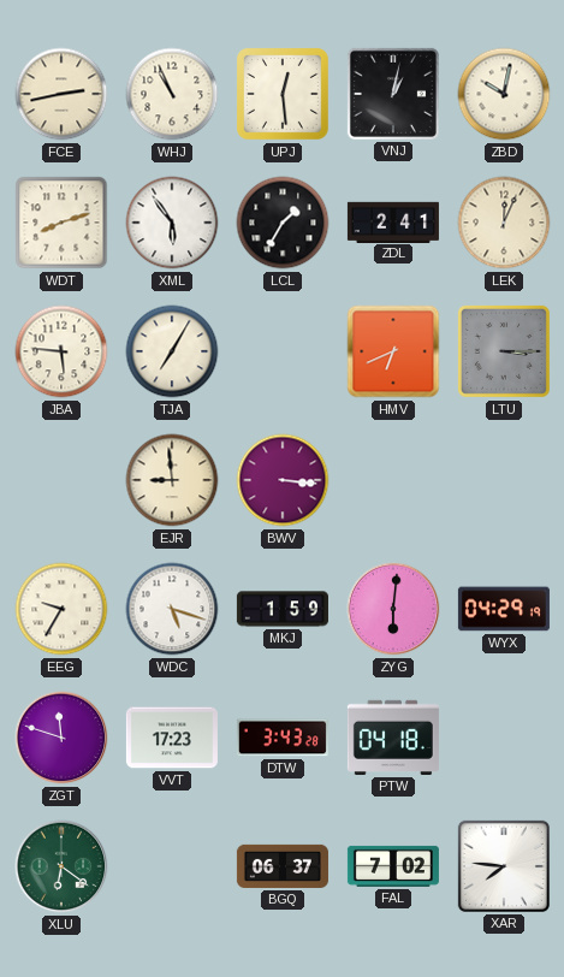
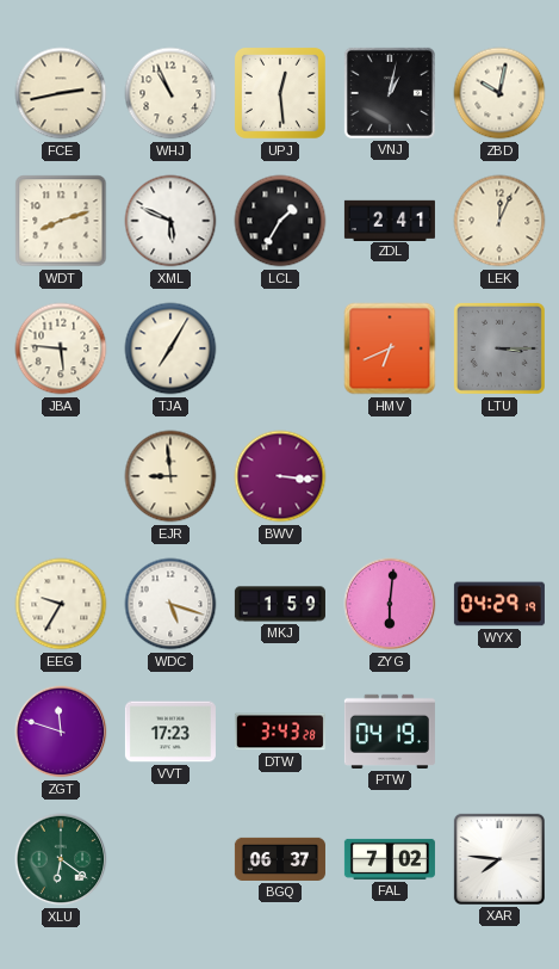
XML: 5:54 -> 5:49 (170, 221)
PTW: 04:18 -> 04:19 (390, 732)
